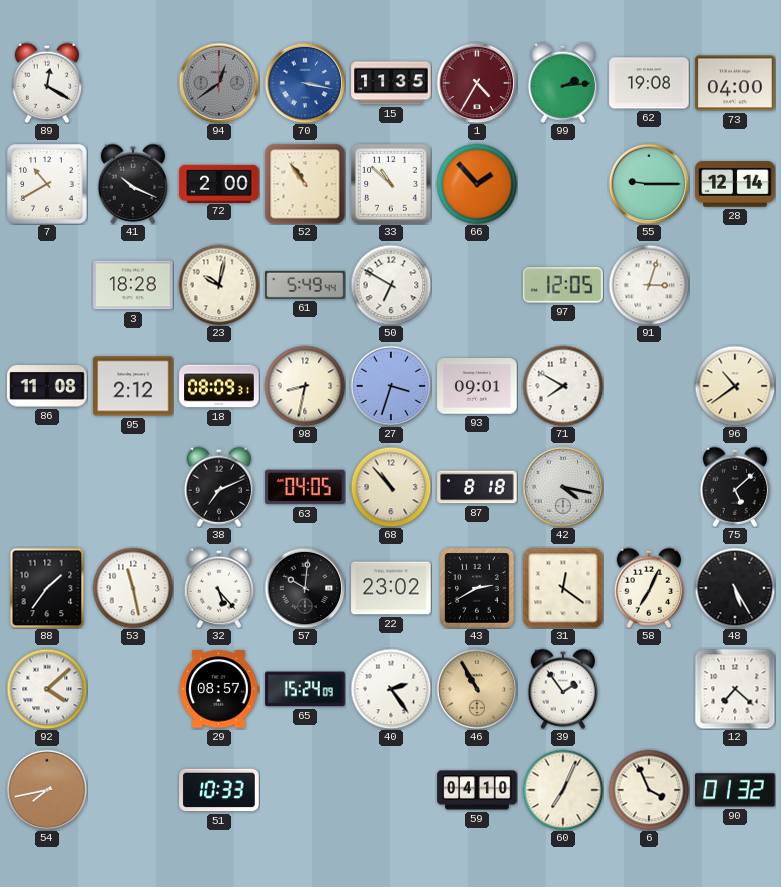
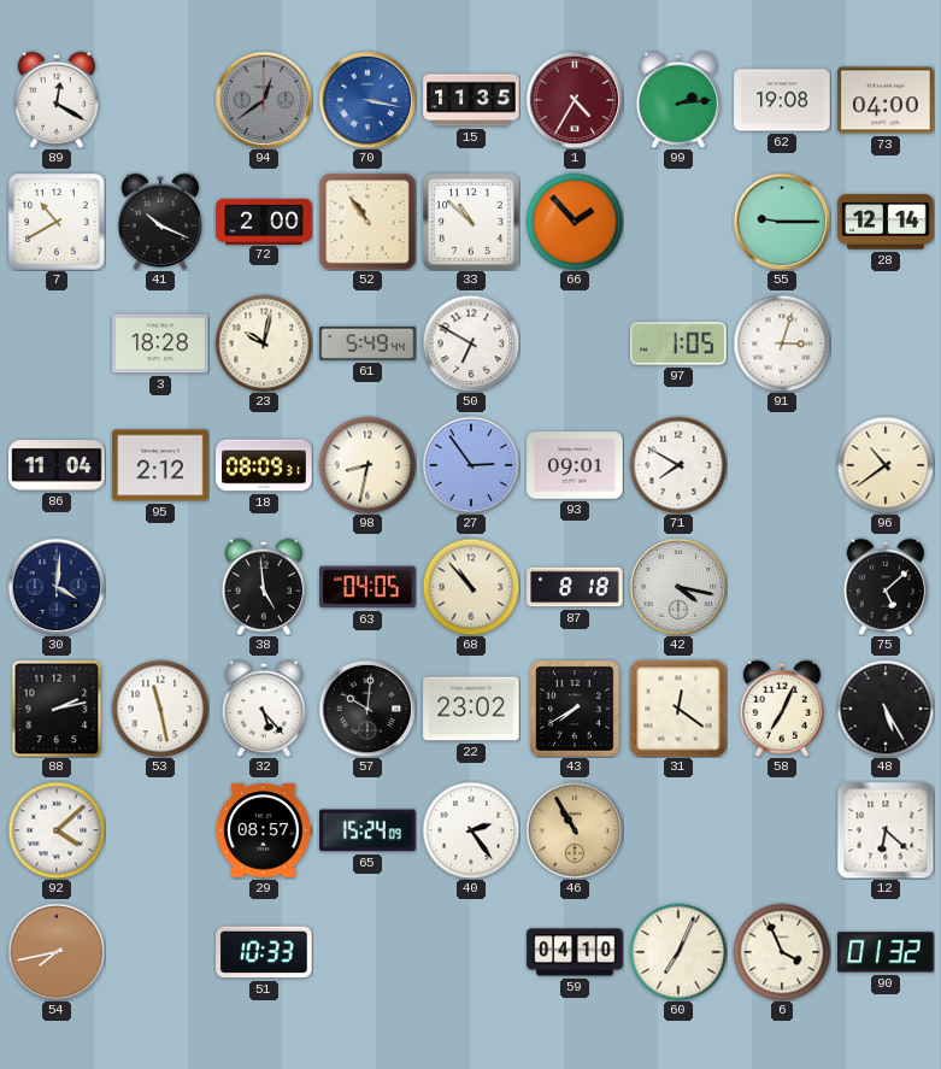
97: 12:05 -> 1:05 (678, 343)
86: 11:08 -> 11:04 (57, 466)
27: 3:33 -> 2:54 (471, 465)
30: none -> 4:01 (57, 587)
38: 7:11 -> 4:59 (263, 587)
88: 1:36 -> 2:13 (57, 709)
43: 2:40 -> 7:40 (575, 709)
39: 1:54 -> none (562, 689)
12: 7:22 -> 6:22 (886, 830)
